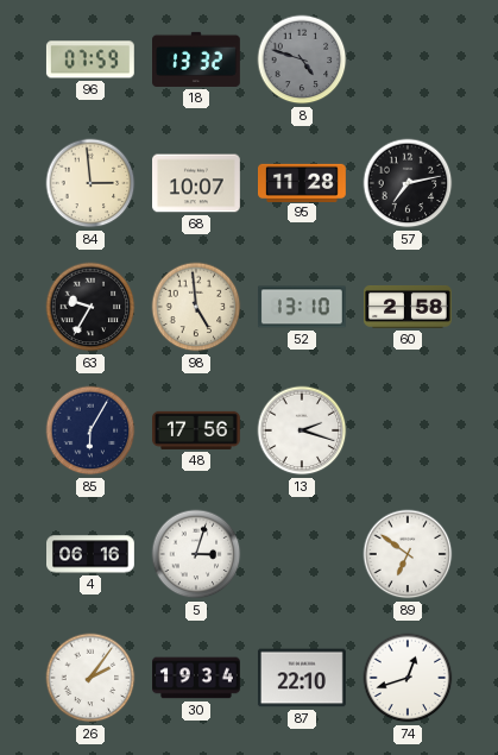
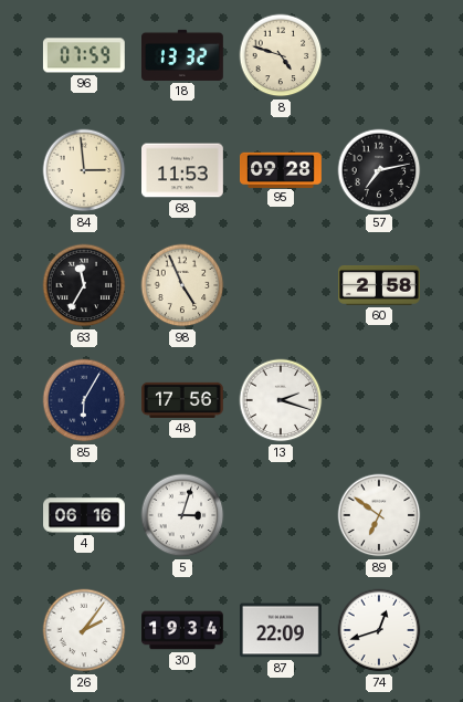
8 dial: grey -> cream (281, 55)
68: 10:07 -> 11:53 (183, 170)
95: 11:28 -> 09:28 (282, 169)
63: 9:35 -> 11:35 (84, 285)
98: 4:59 -> 4:56 (182, 285)
52: 13:10 -> none (302, 307)
87: 22:10 -> 22:09 (281, 630)
